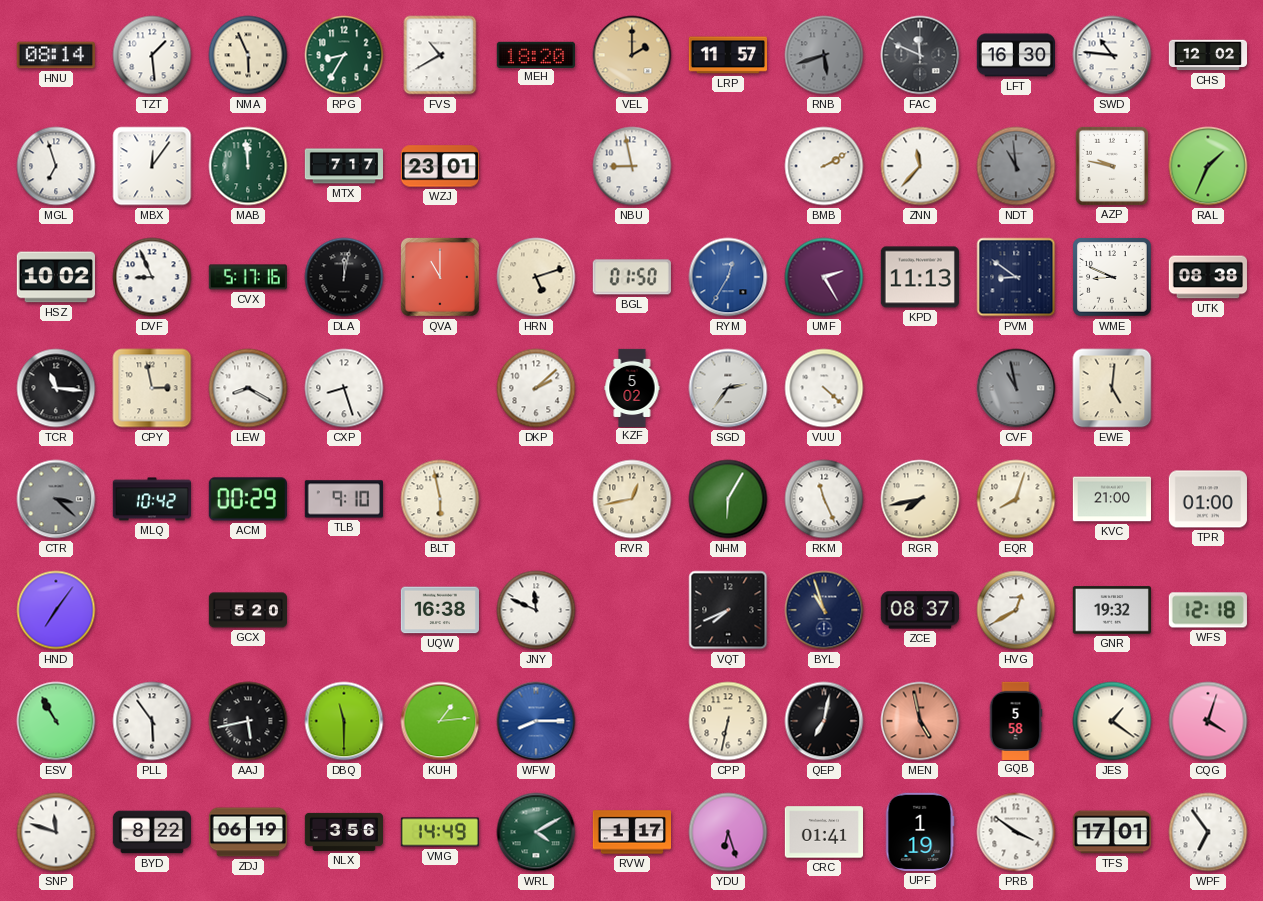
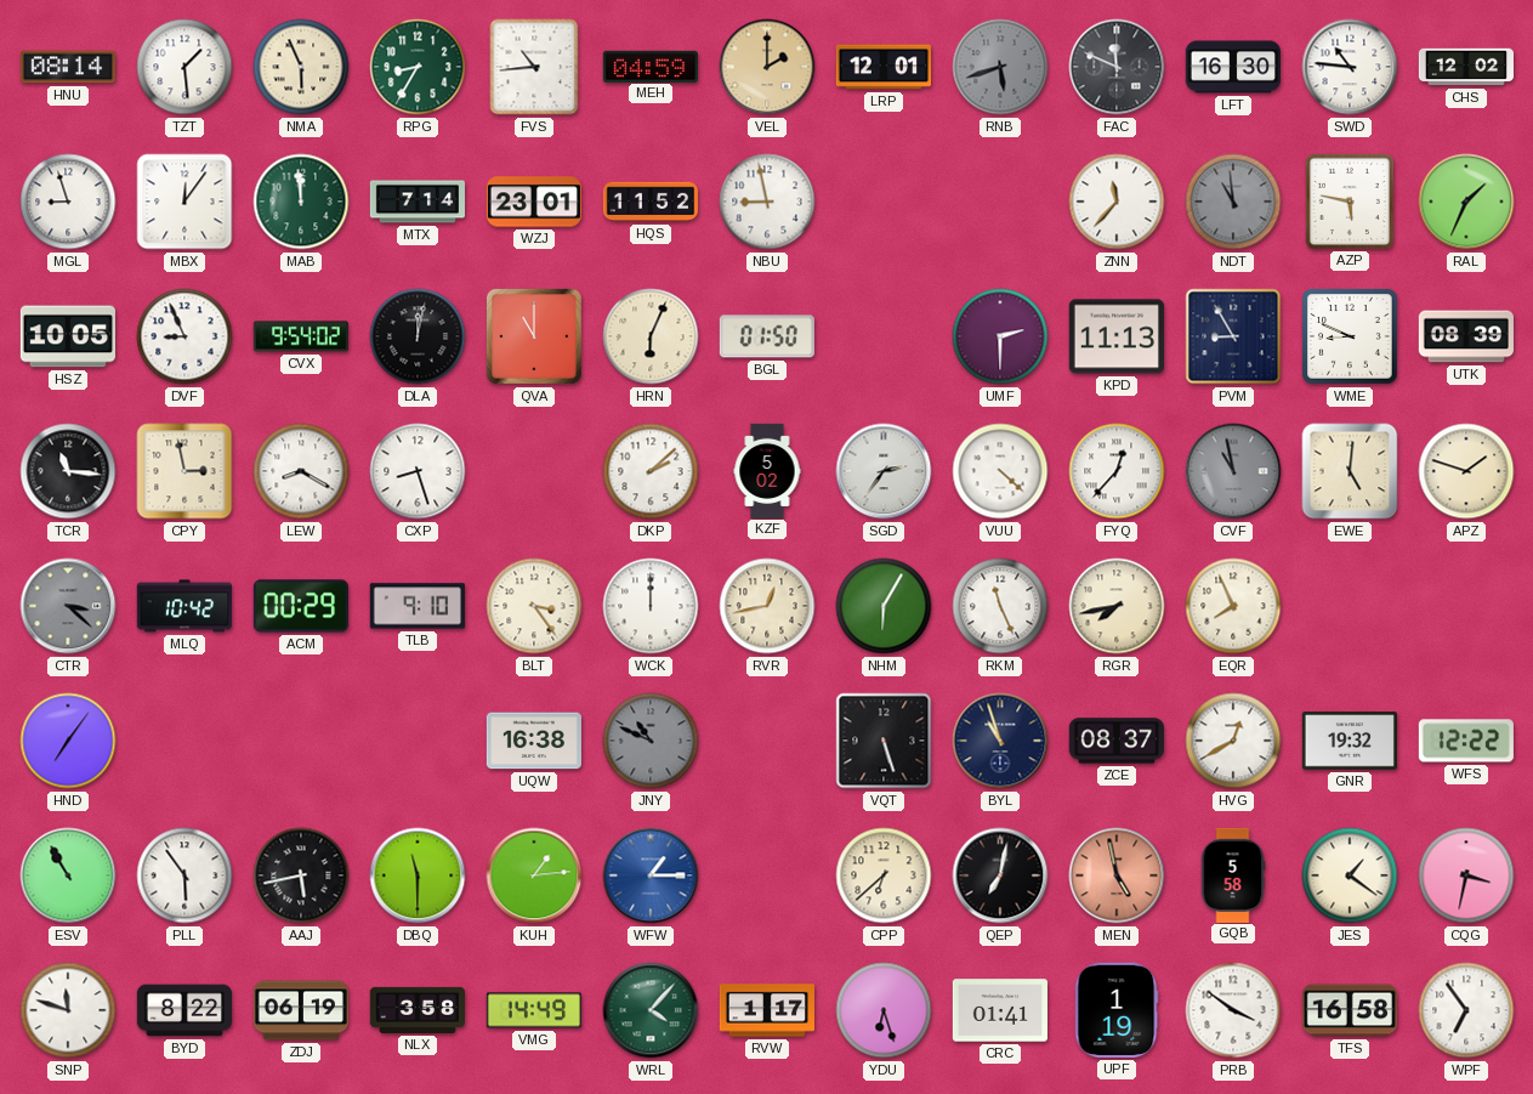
FVS: 10:40 -> 10:44 (534, 67)
MEH: 18:20 -> 04:59 (651, 66)
LRP: 11:57 -> 12:01 (882, 67)
MGL: 6:57 -> 8:57 (68, 202)
MTX: 7:17 -> 7:14 (416, 202)
HQS: none -> 11:52 (649, 202)
BMB: 2:10 -> none (824, 166)
AZP: 9:47 -> 5:47 (1350, 202)
HSZ: 10:02 -> 10:05 (68, 336)
CVX: 5:17 -> 9:54 (301, 336)
HRN: 5:12 -> 6:04 (651, 336)
RYM: 12:35 -> none (728, 277)
UMF: 2:25 -> 2:30 (1000, 336)
PVM: 8:51 -> 8:55 (1233, 336)
UTK: 08:38 -> 08:39 (1466, 336)
FYQ: none -> 12:37 (1117, 471)
APZ: none -> 1:48 (1466, 471)
BLT: 5:58 -> 3:24 (534, 606)
WCK: none -> 12:00 (651, 606)
EQR: 8:03 -> 7:56 (1233, 606)
KVC: 21:00 -> none (1111, 499)
TPR: 01:00 -> none (1207, 499)
GCX: 5:20 -> none (247, 610)
JNY: 11:49 -> 10:49 (651, 741)
JNY dial: white -> grey (651, 741)
VQT: 7:41 -> 5:27 (884, 741)
WFS: 12:18 -> 12:22 (1466, 741)
WFW: 8:15 -> 1:15 (651, 875)
CPP: 6:32 -> 6:38 (884, 875)
CQG: 4:03 -> 3:32 (1466, 875)
NLX: 3:56 -> 3:58 (416, 1010)
WRL: 4:10 -> 4:07 (651, 1010)
TFS: 17:01 -> 16:58 (1349, 1010)
